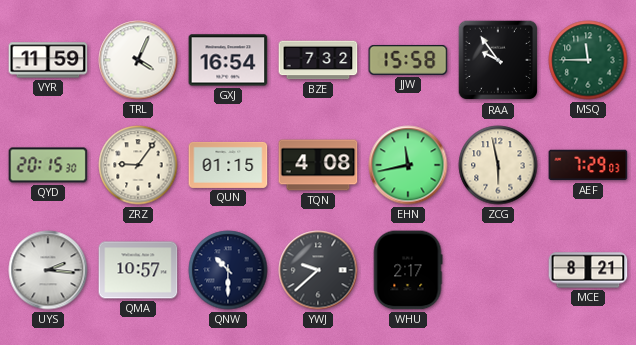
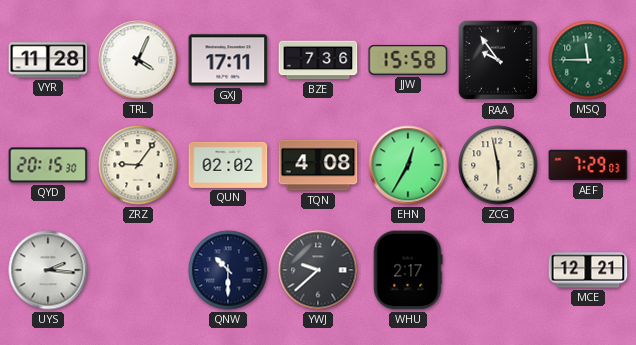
VYR: 11:59 -> 11:28 (48, 60)
GXJ: 16:54 -> 17:11 (228, 60)
BZE: 7:32 -> 7:36 (318, 60)
QUN: 01:15 -> 02:02 (228, 165)
EHN: 11:43 -> 12:35 (408, 165)
QMA: 10:57 -> none (138, 270)
MCE: 8:21 -> 12:21 (588, 270)
